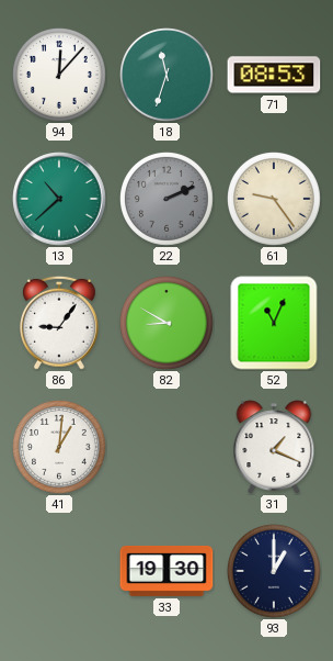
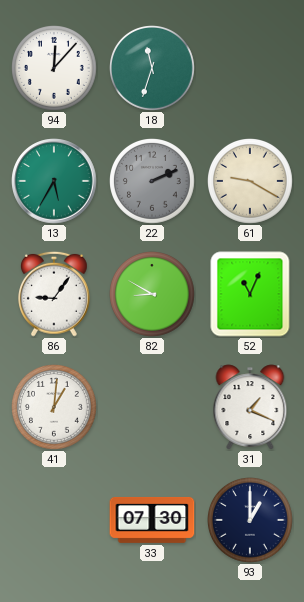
71: 08:53 -> none (274, 75)
13: 10:38 -> 5:35 (54, 181)
61: 9:24 -> 9:20 (251, 182)
33: 19:30 -> 07:30 (152, 520)
